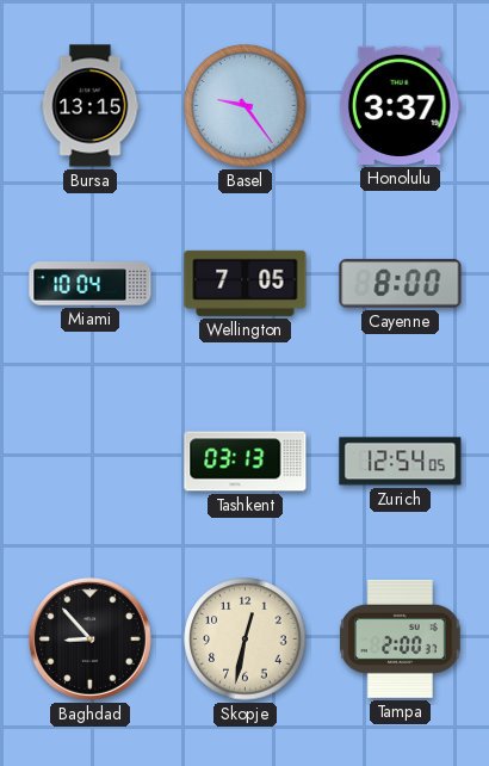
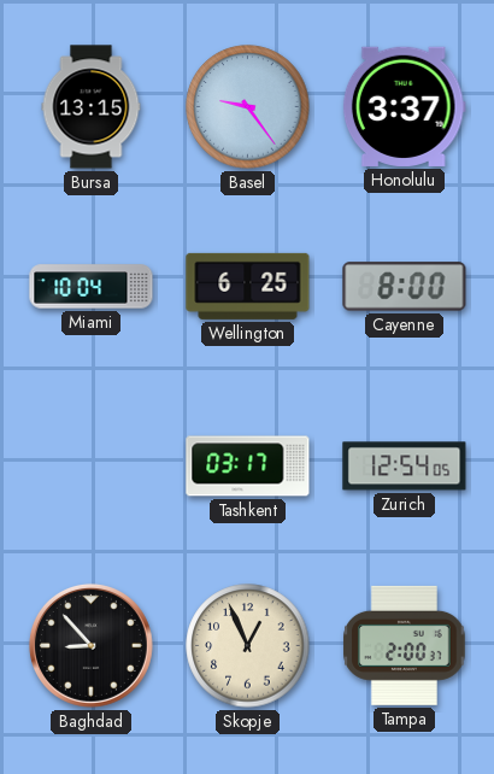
Wellington: 7:05 -> 6:25 (248, 286)
Tashkent: 03:13 -> 03:17 (248, 467)
Skopje: 12:32 -> 12:56 (248, 646)
